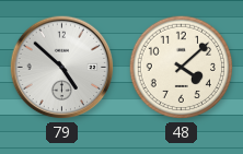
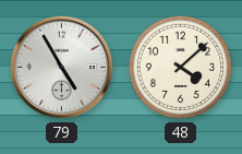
79: 4:52 -> 4:55 (62, 68)
